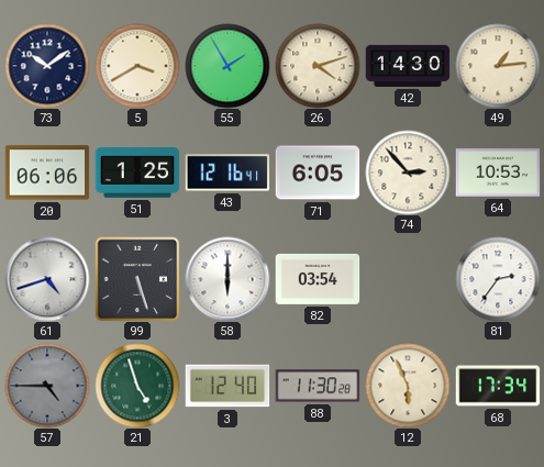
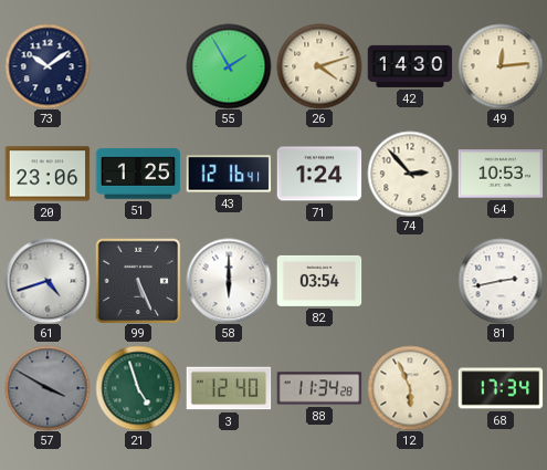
5: 3:40 -> none (137, 66)
49: 1:14 -> 12:14 (501, 66)
20: 06:06 -> 23:06 (48, 174)
71: 6:05 -> 1:24 (319, 174)
99: 5:27 -> 5:26 (138, 281)
81: 2:36 -> 2:43 (501, 281)
57: 4:45 -> 3:50 (48, 388)
88: 11:30 -> 11:34 (319, 388)
